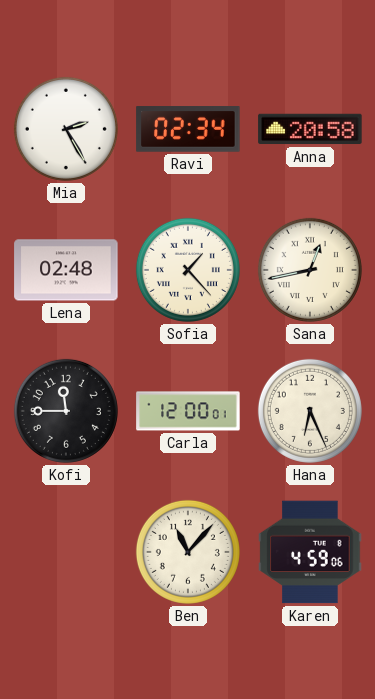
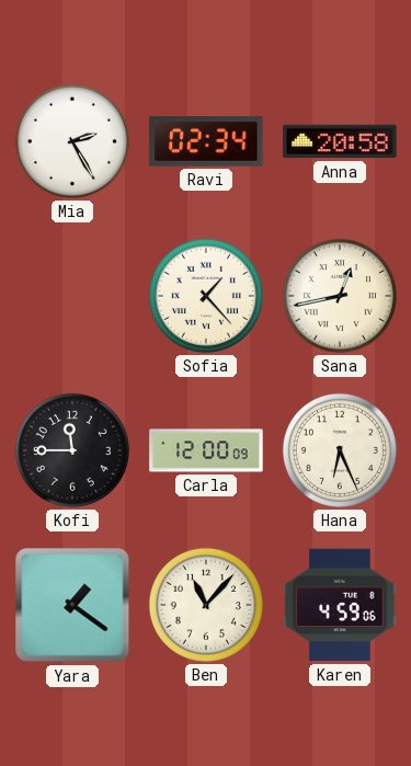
Lena: 02:48 -> none (66, 270)
Carla: 12:00:01 -> 12:00:09 (206, 450)
Yara: none -> 1:21 (72, 605)
